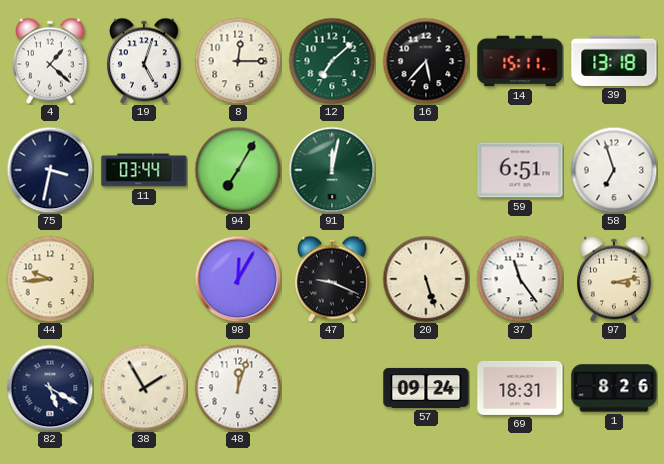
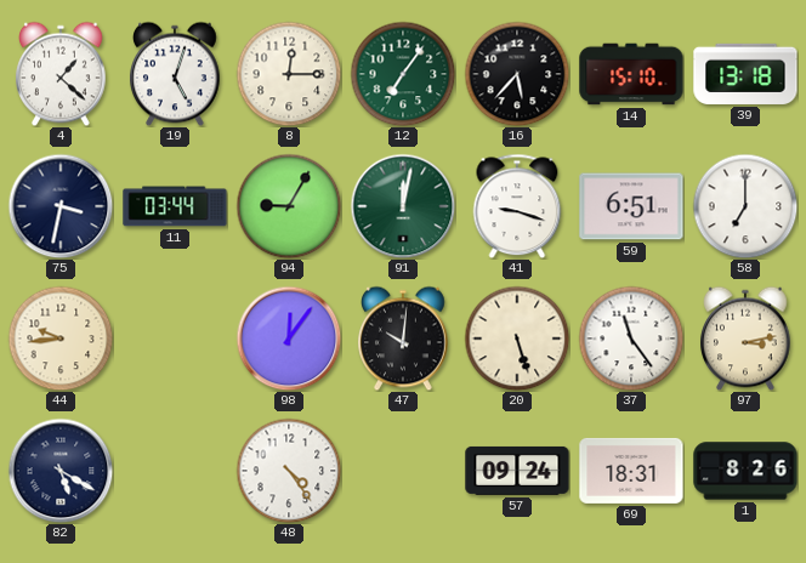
12: 7:08 -> 7:06 (403, 74)
14: 15:11 -> 15:10 (631, 74)
94: 7:05 -> 9:05 (289, 206)
41: none -> 9:18 (517, 206)
58: 6:57 -> 7:00 (745, 206)
98: 12:05 -> 12:06 (289, 339)
47: 9:19 -> 10:01 (404, 339)
38: 1:55 -> none (144, 388)
48: 12:03 -> 4:24 (289, 471)
